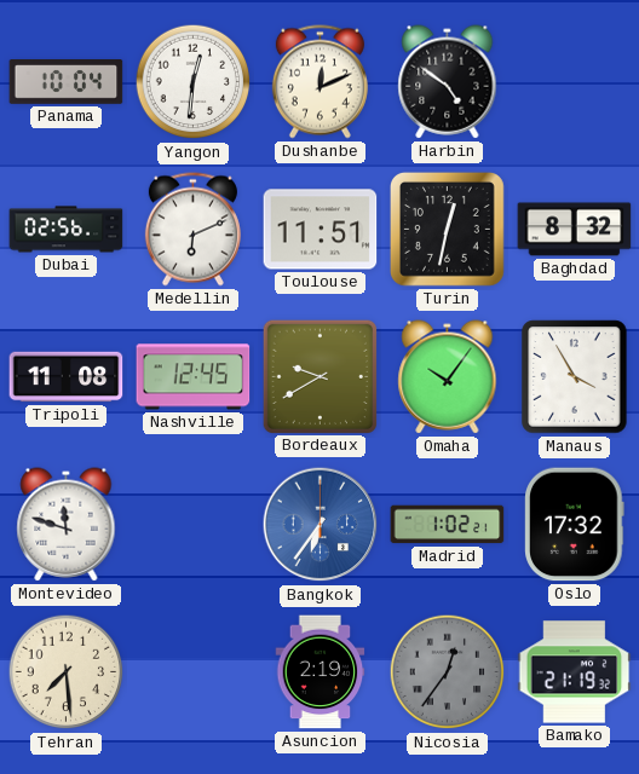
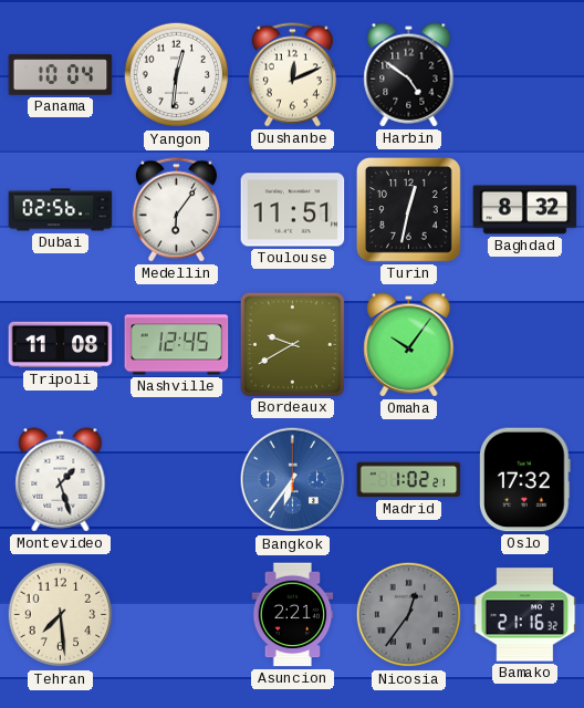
Medellin: 6:11 -> 6:06 (176, 210)
Manaus: 3:55 -> none (575, 377)
Montevideo: 11:48 -> 1:27 (61, 480)
Asuncion: 2:19 -> 2:21 (293, 615)
Bamako: 21:19 -> 21:16 (525, 615)
